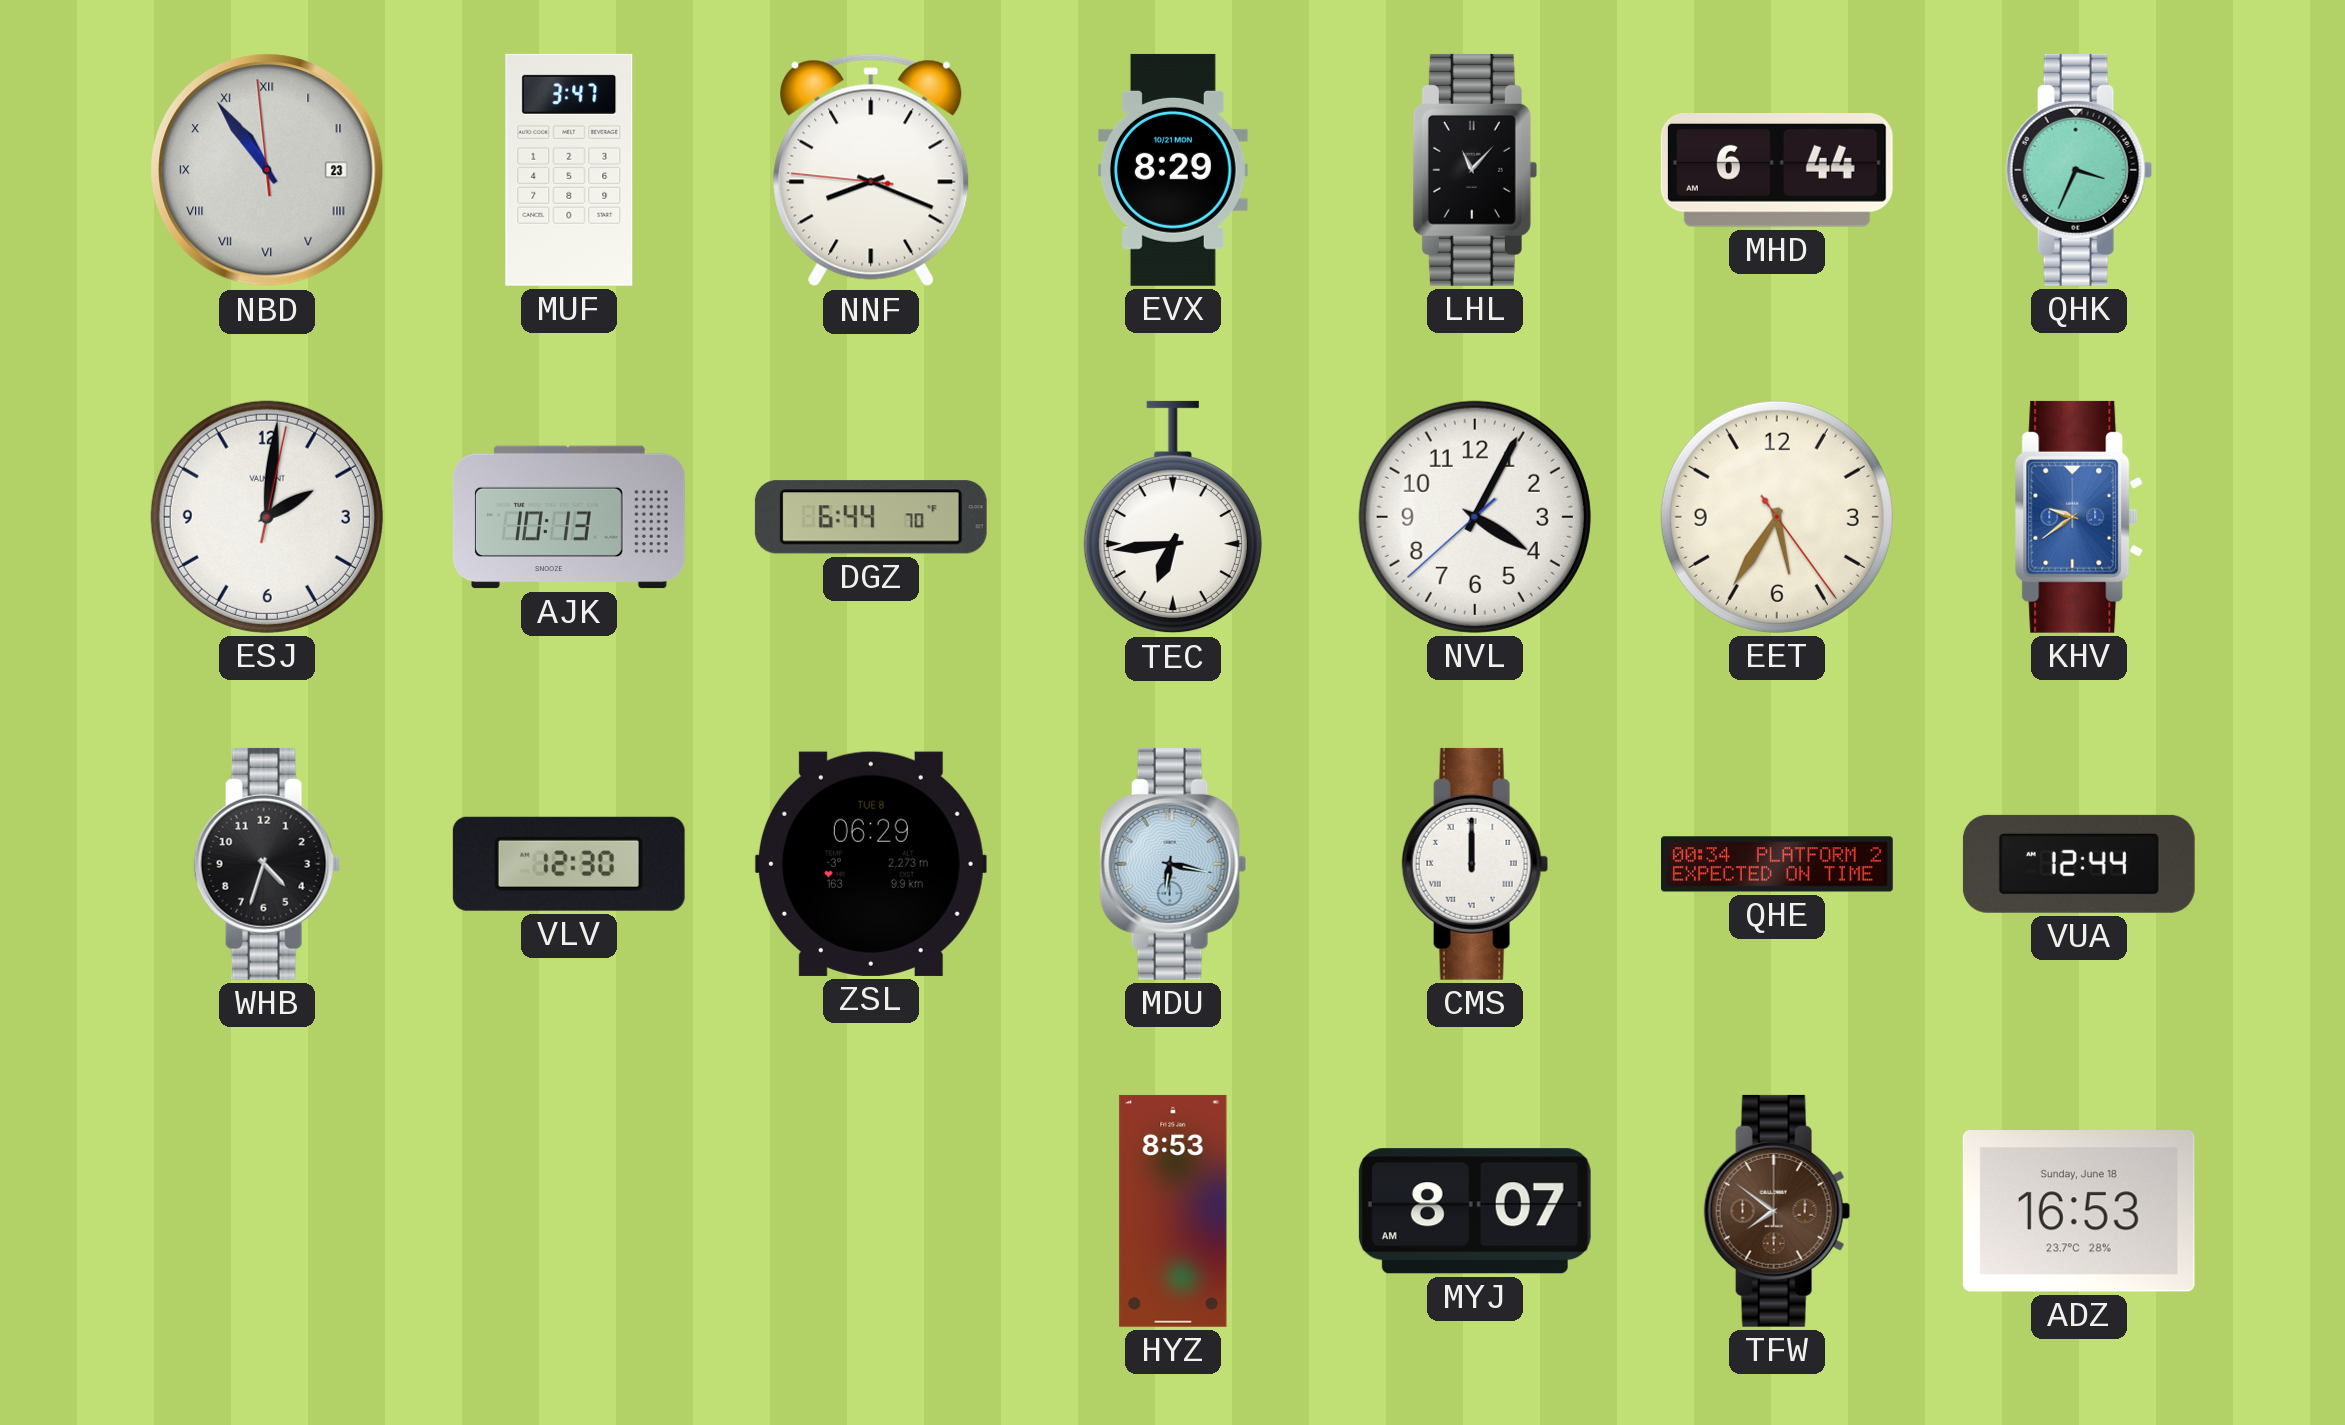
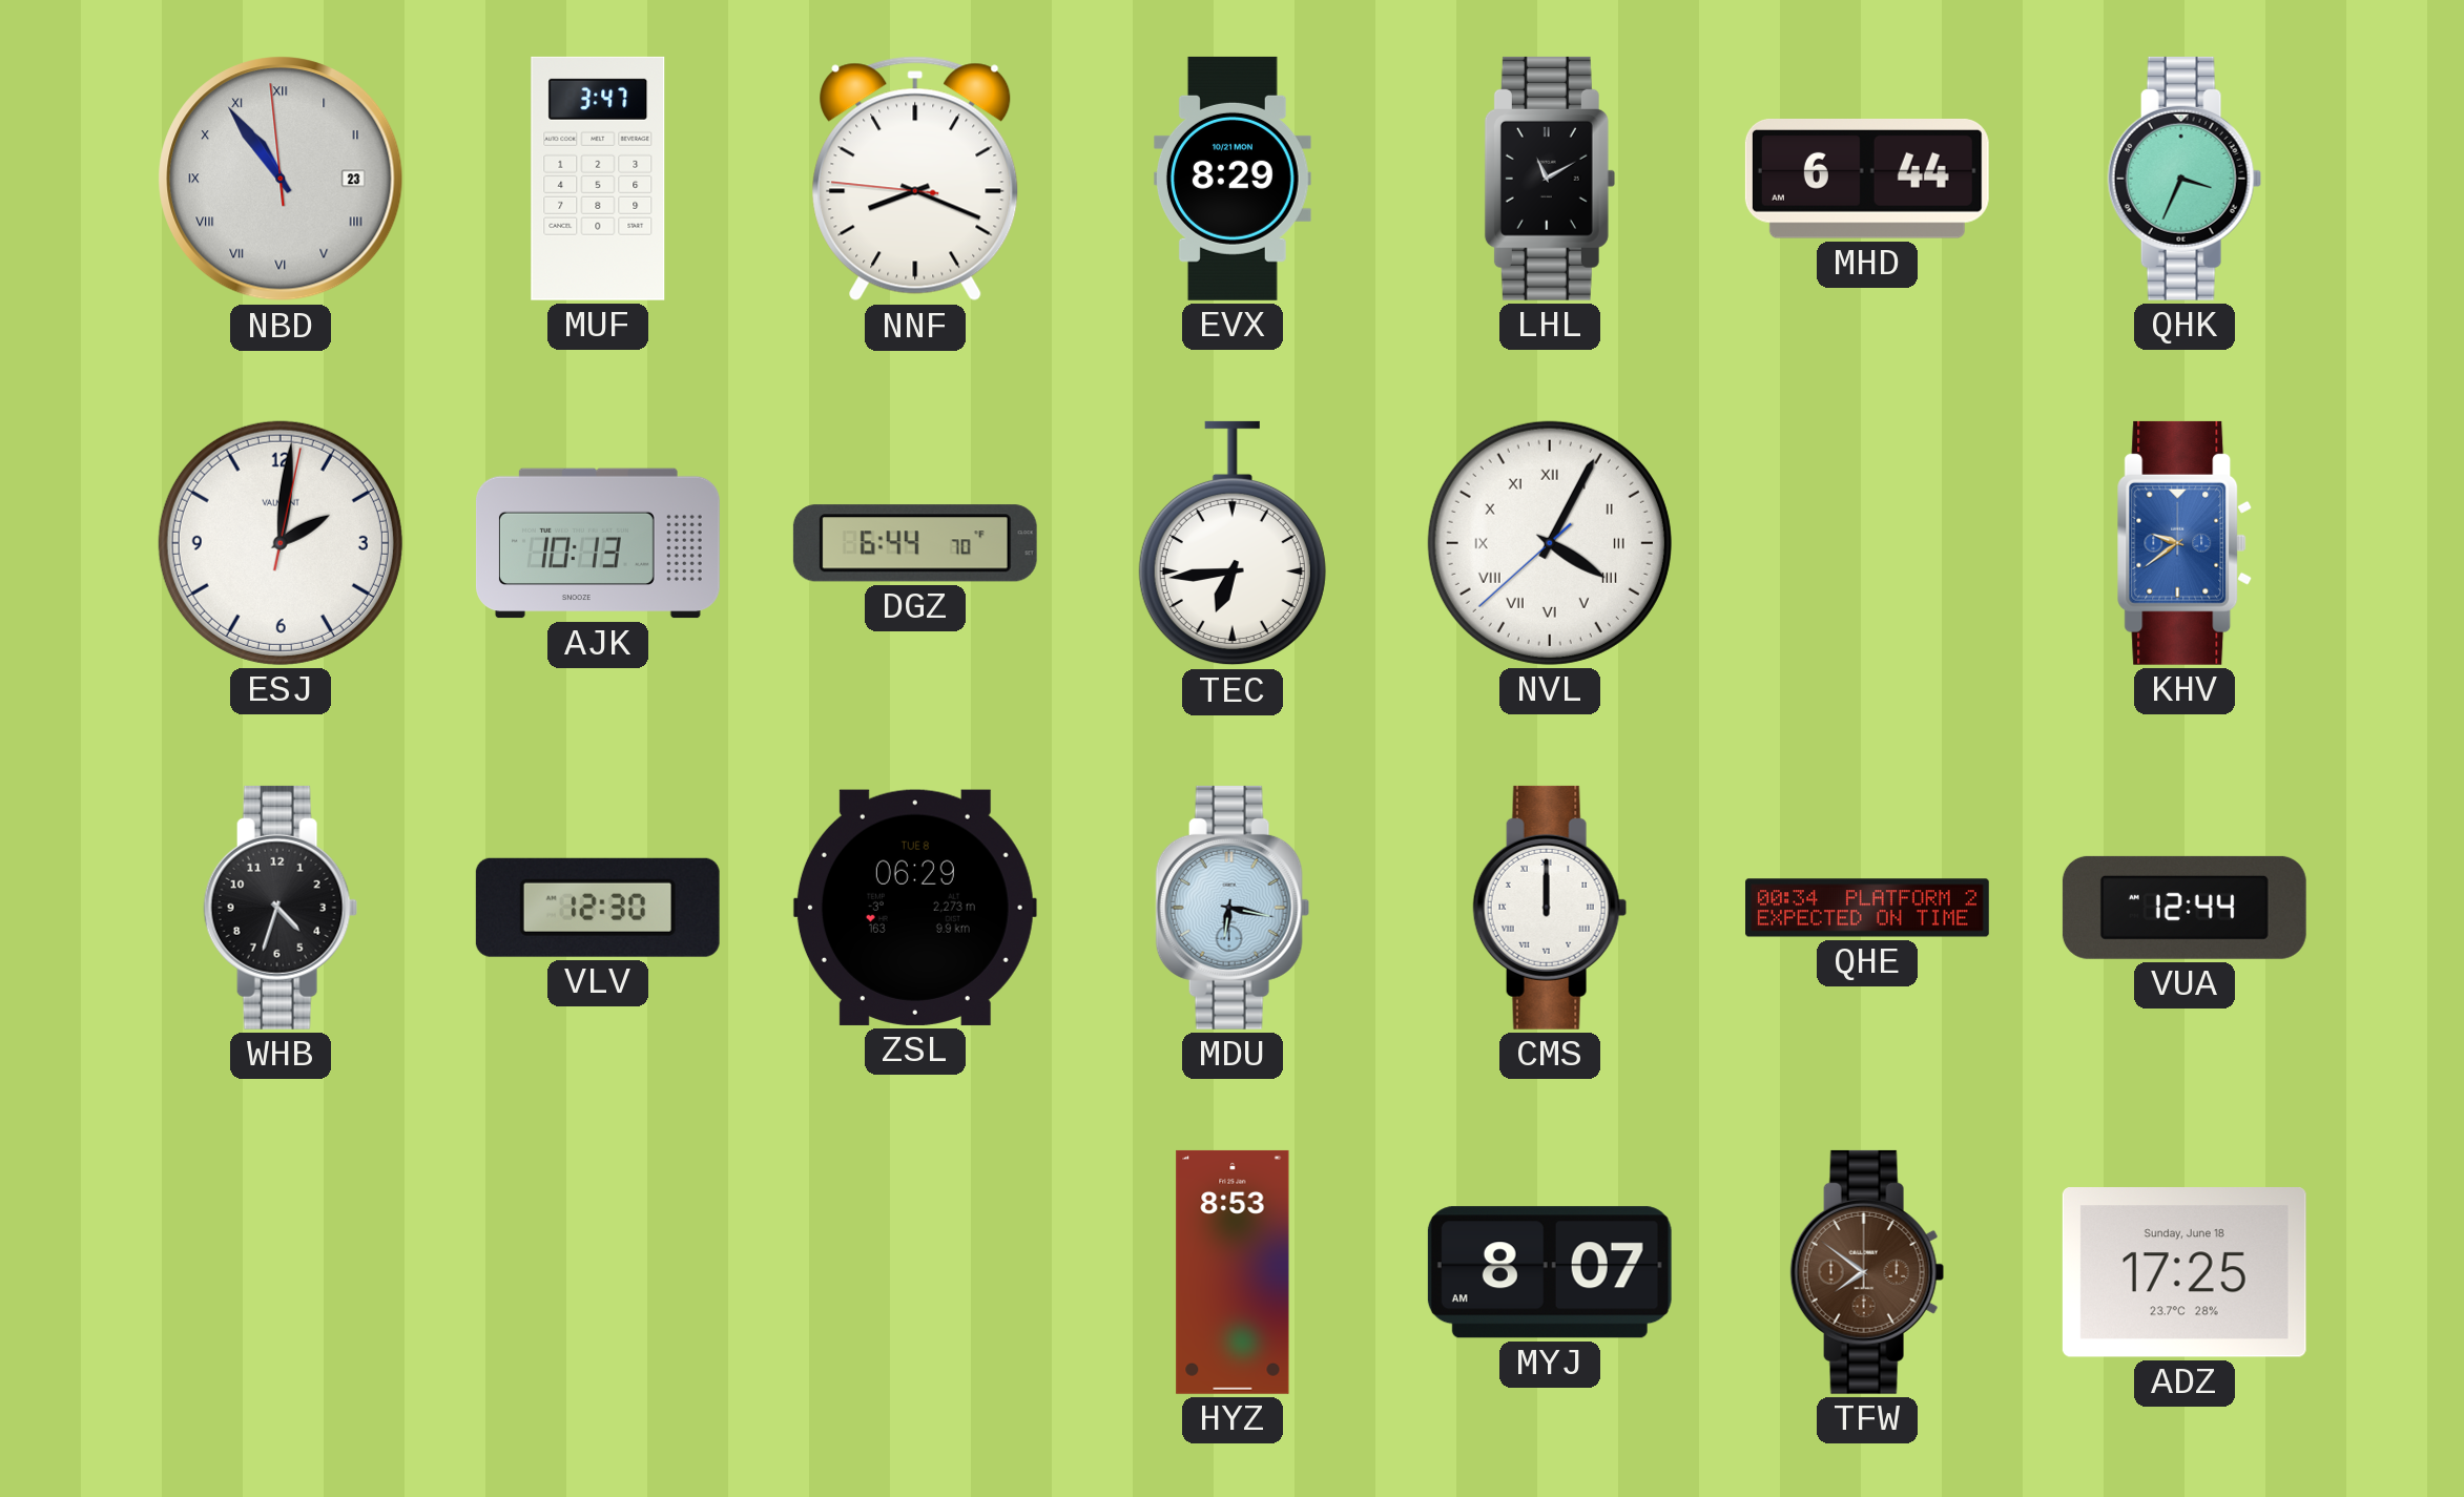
LHL: 11:07 -> 11:10 (1550, 179)
NVL numerals: Arabic -> Roman (1550, 543)
EET: 5:35 -> none (1777, 517)
ADZ: 16:53 -> 17:25 (2185, 1272)
